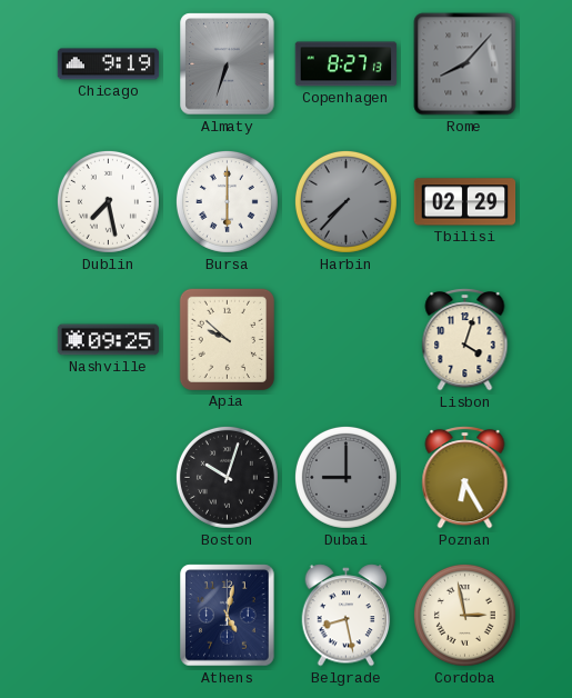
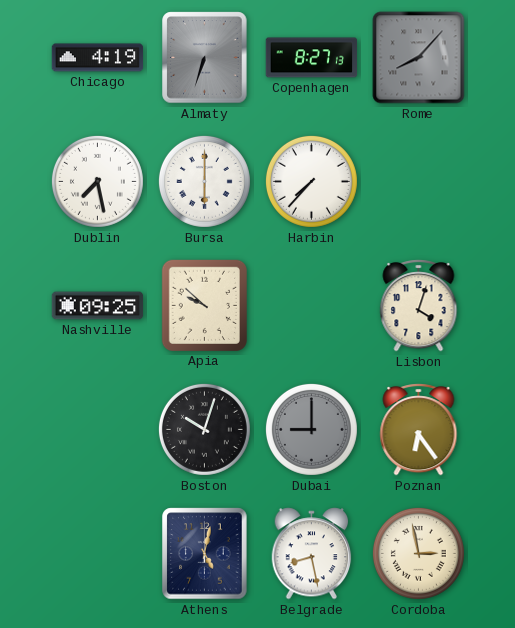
Chicago: 9:19 -> 4:19 (98, 58)
Harbin dial: grey -> white (311, 181)
Tbilisi: 02:29 -> none (465, 202)
Poznan: 6:25 -> 6:24 (419, 430)
